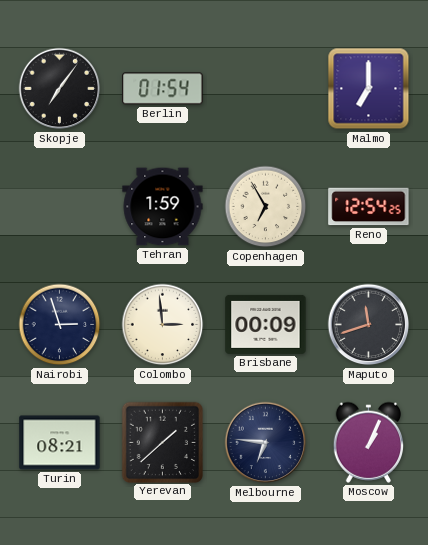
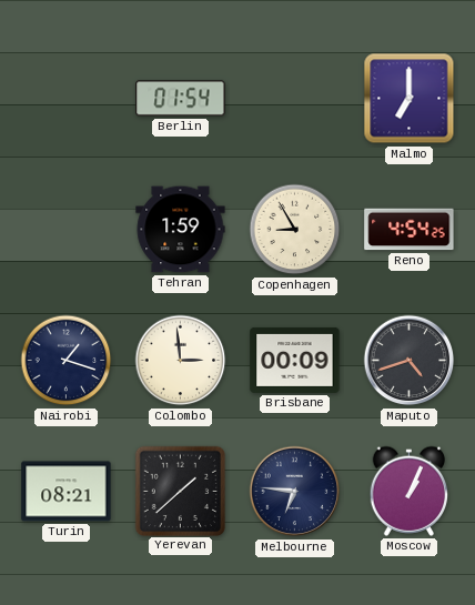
Skopje: 7:06 -> none (60, 89)
Copenhagen: 6:55 -> 8:55 (295, 230)
Reno: 12:54 -> 4:54 (410, 230)
Nairobi: 2:57 -> 1:18 (67, 361)
Maputo: 11:42 -> 4:42 (410, 361)
